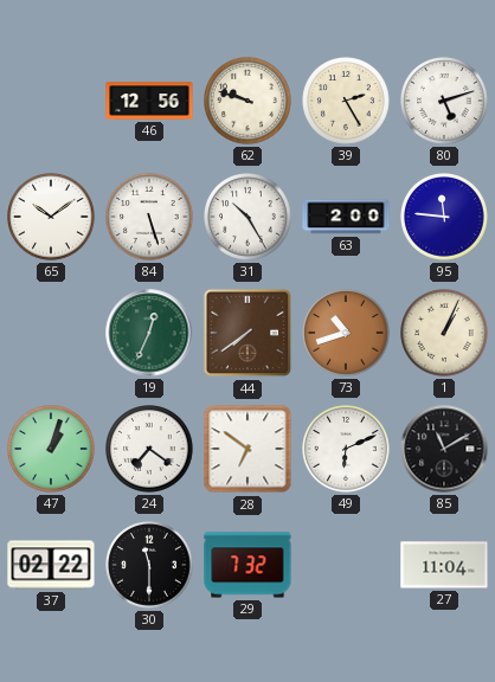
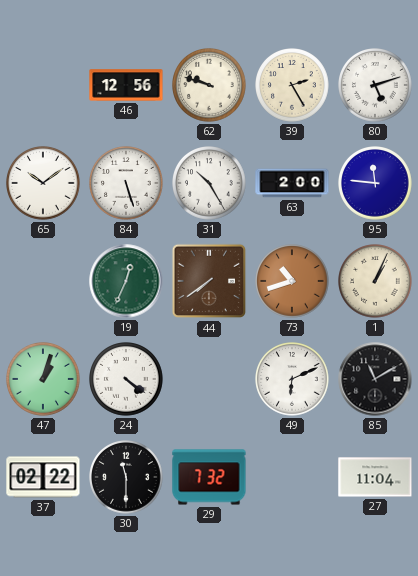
24: 7:21 -> 4:21 (127, 380)
28: 6:51 -> none (247, 449)
